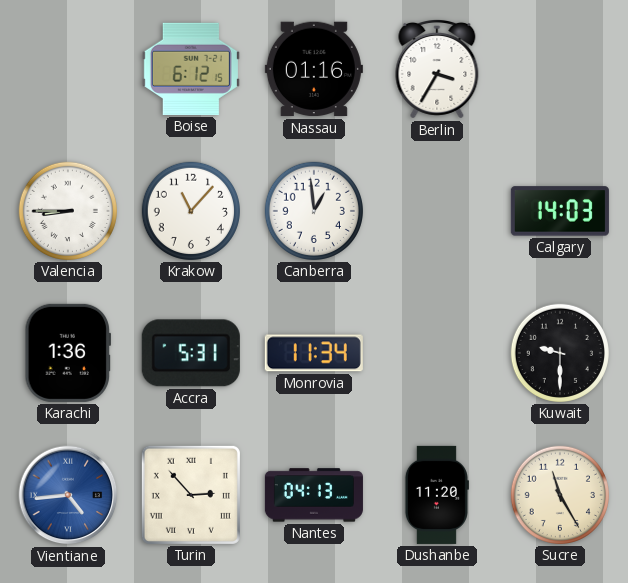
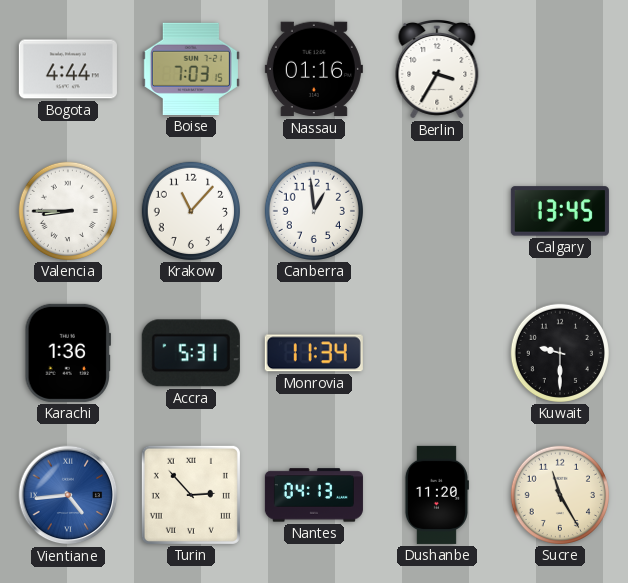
Bogota: none -> 4:44 (68, 69)
Boise: 6:12 -> 7:03 (191, 69)
Calgary: 14:03 -> 13:45 (560, 211)
